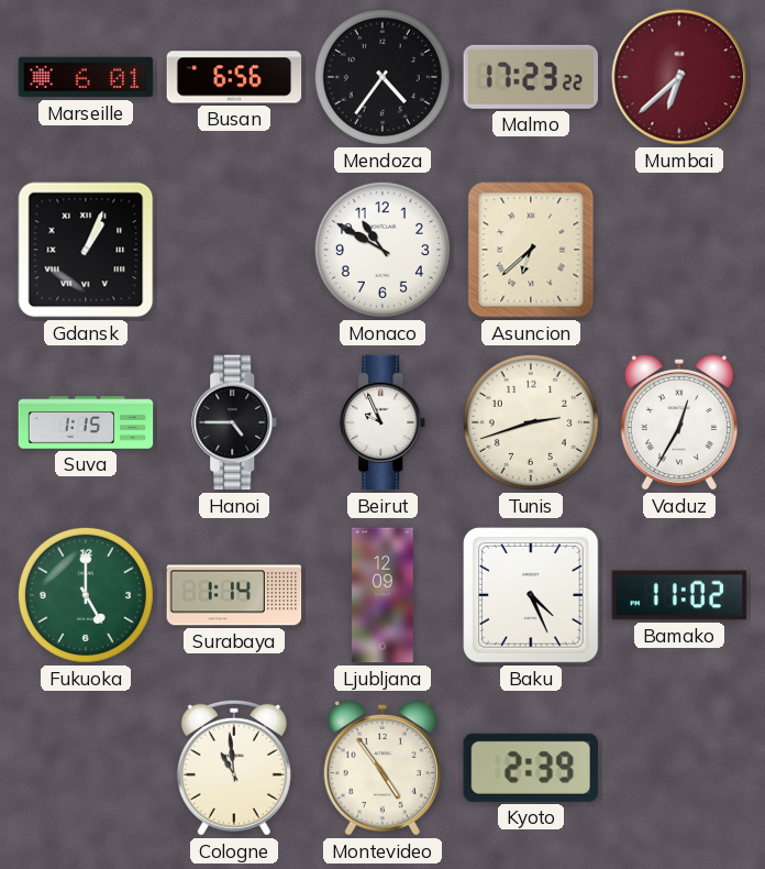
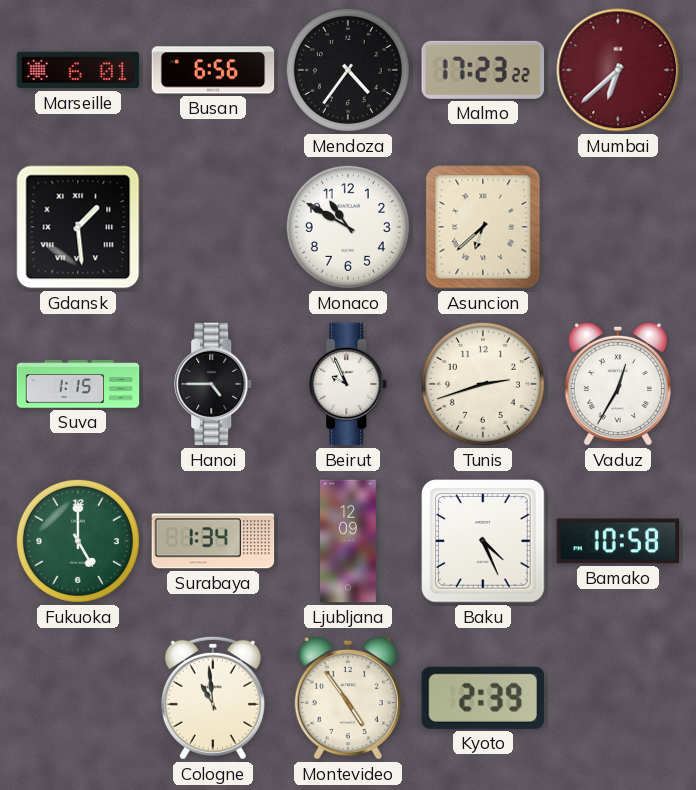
Gdansk: 1:04 -> 1:29 (78, 227)
Surabaya: 1:14 -> 1:34 (213, 541)
Bamako: 11:02 -> 10:58 (618, 541)
